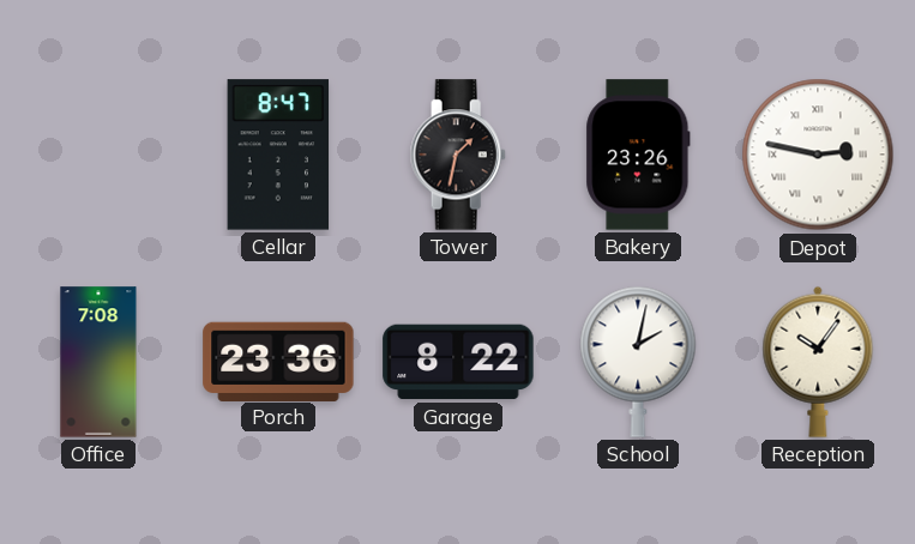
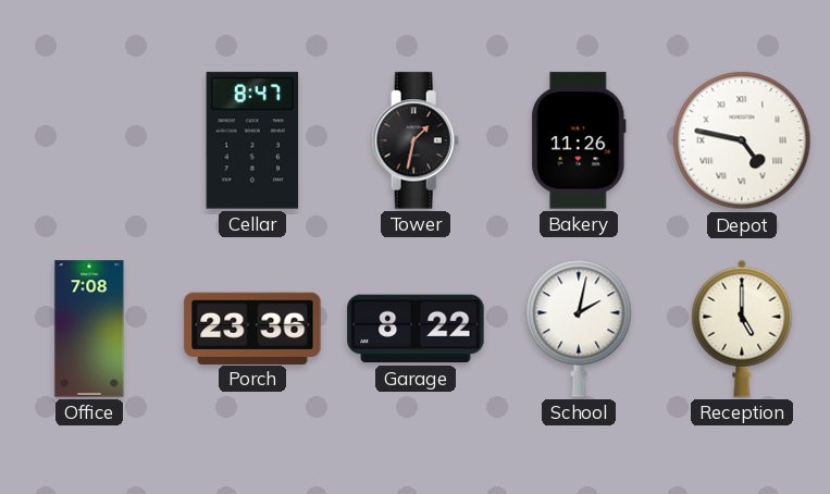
Bakery: 23:26 -> 11:26 (579, 140)
Depot: 2:47 -> 4:47 (742, 140)
Reception: 10:06 -> 5:00 (742, 329)
